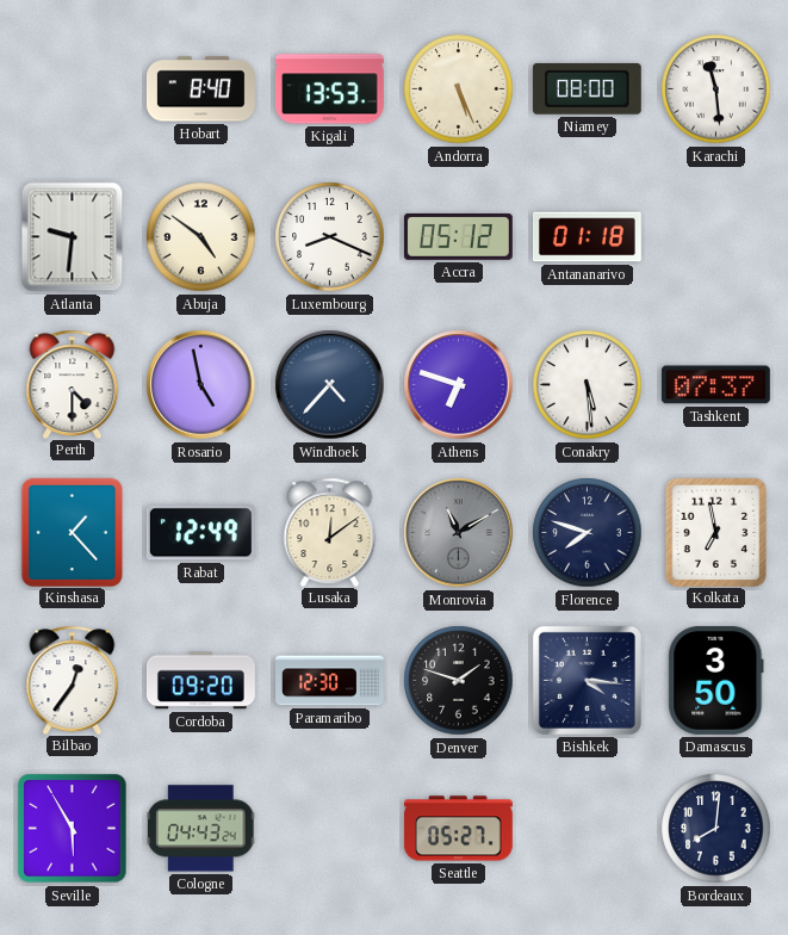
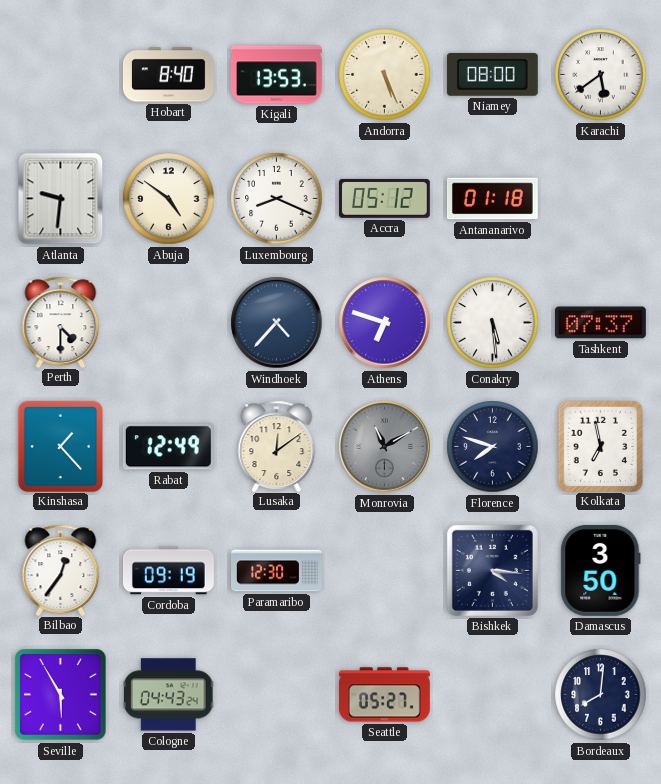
Karachi: 11:29 -> 5:39 (601, 75)
Rosario: 4:58 -> none (201, 385)
Cordoba: 09:20 -> 09:19 (168, 571)
Denver: 1:48 -> none (459, 681)
